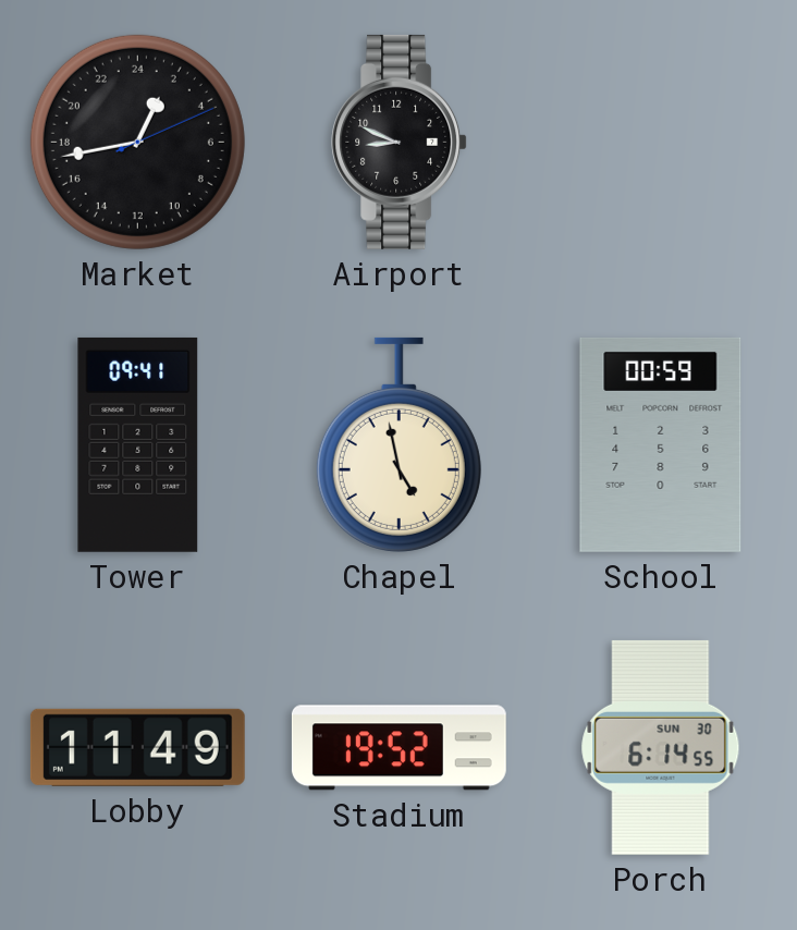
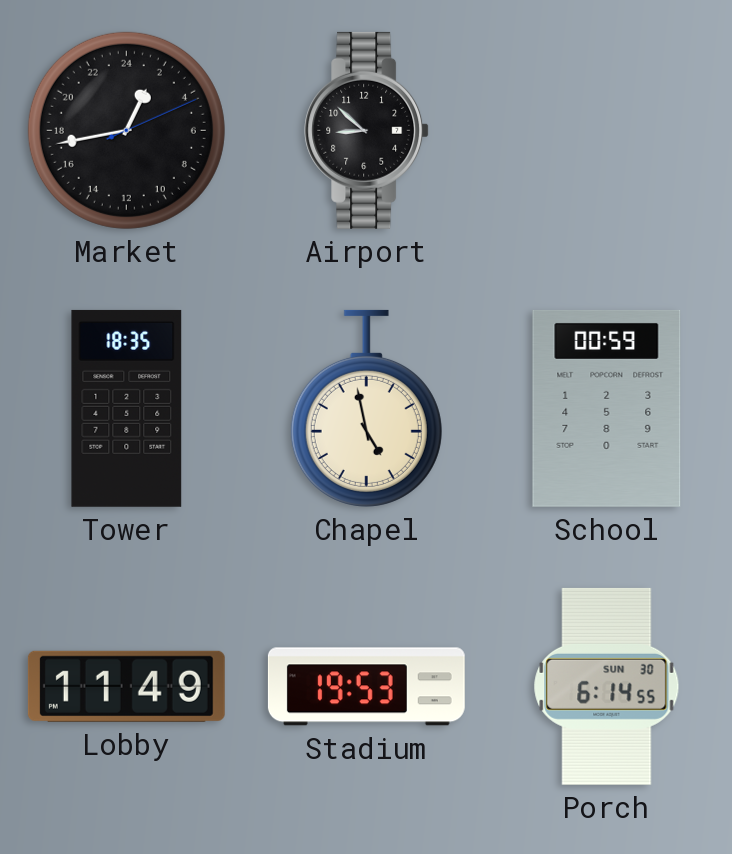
Airport: 8:49 -> 8:52 (367, 130)
Tower: 09:41 -> 18:35 (127, 408)
Stadium: 19:52 -> 19:53 (366, 687)
